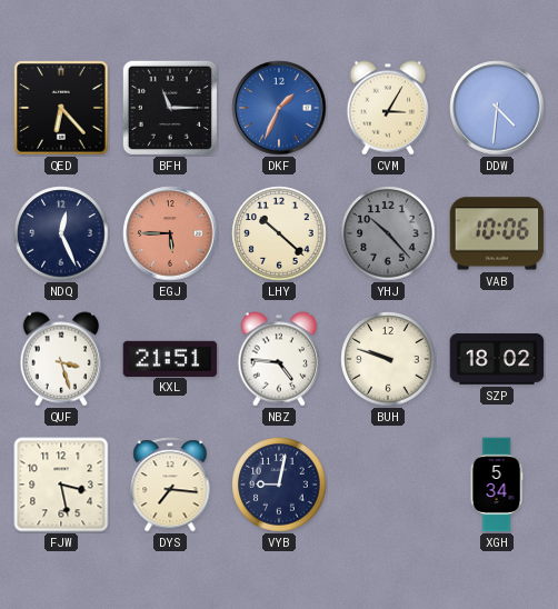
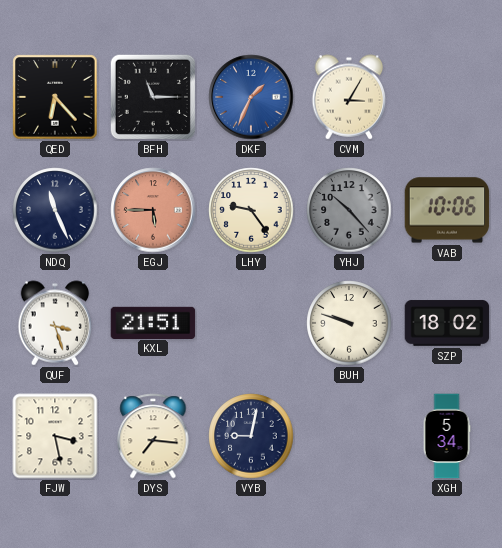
DDW: 4:31 -> none (497, 108)
NDQ: 12:26 -> 11:26 (55, 210)
LHY: 10:22 -> 9:24 (251, 210)
NBZ: 4:46 -> none (279, 359)
